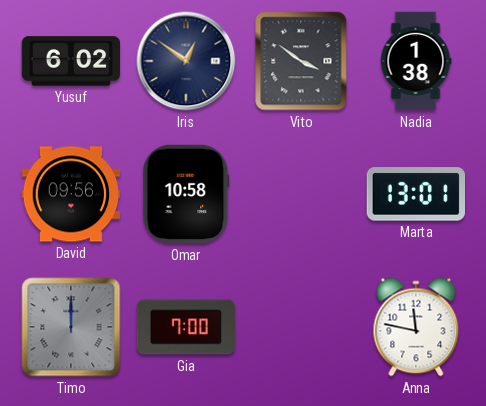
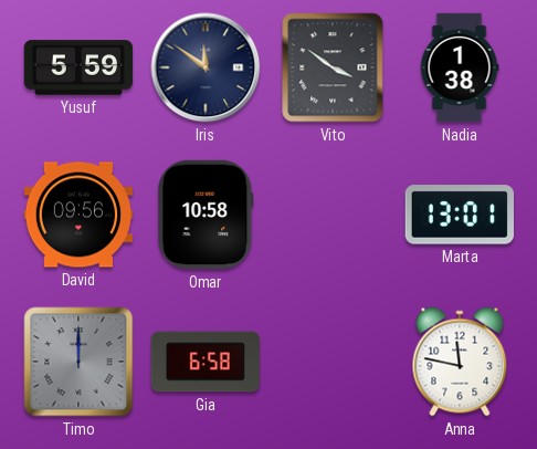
Yusuf: 6:02 -> 5:59 (78, 67)
Iris: 12:51 -> 11:51 (206, 67)
Gia: 7:00 -> 6:58 (204, 362)
